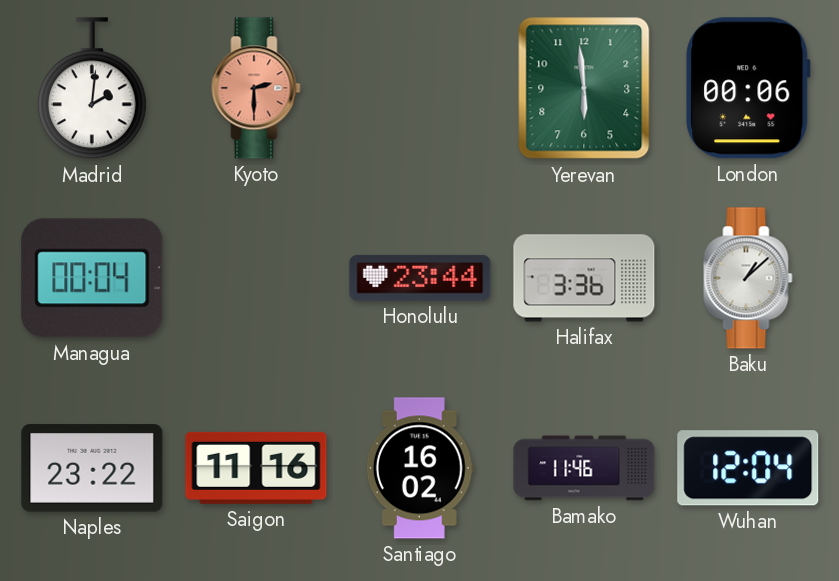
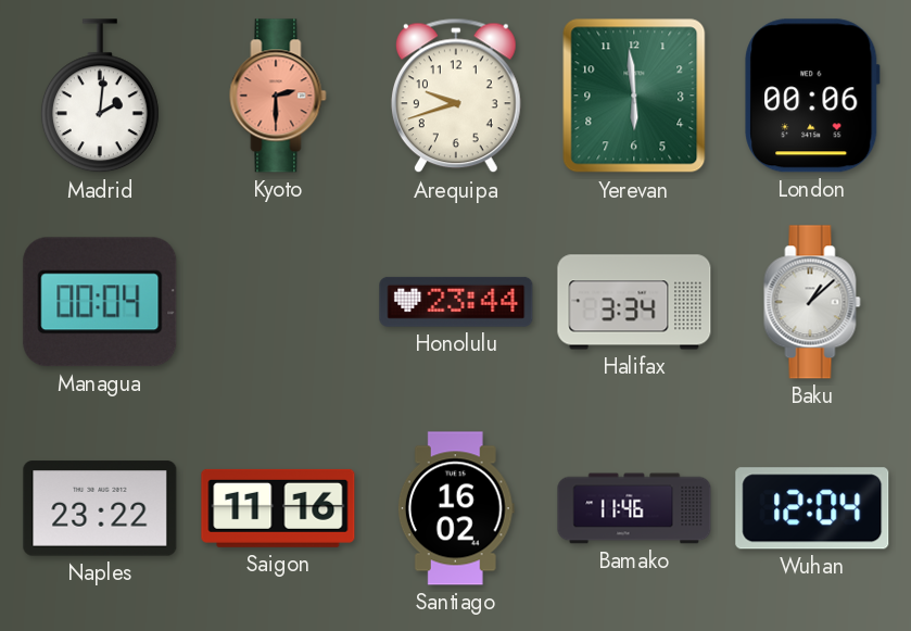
Arequipa: none -> 9:42 (456, 96)
Halifax: 3:36 -> 3:34 (634, 302)
